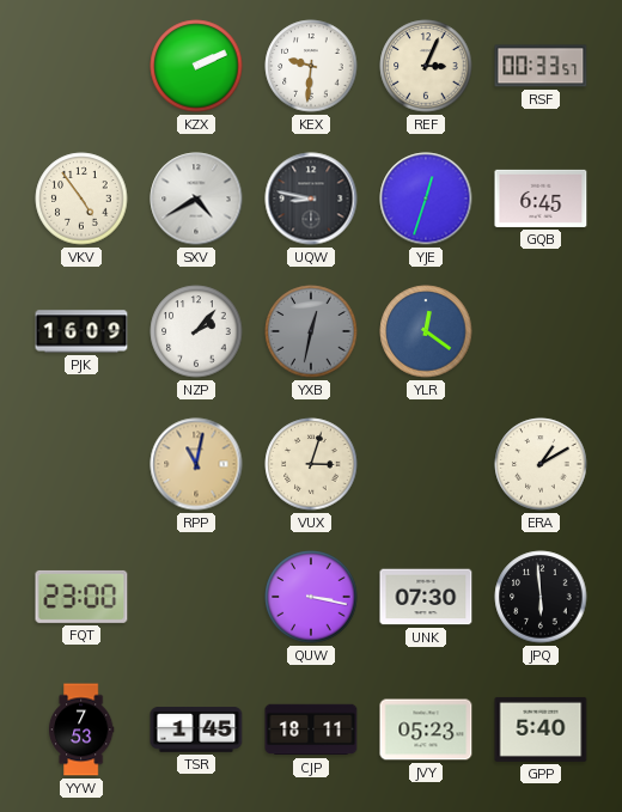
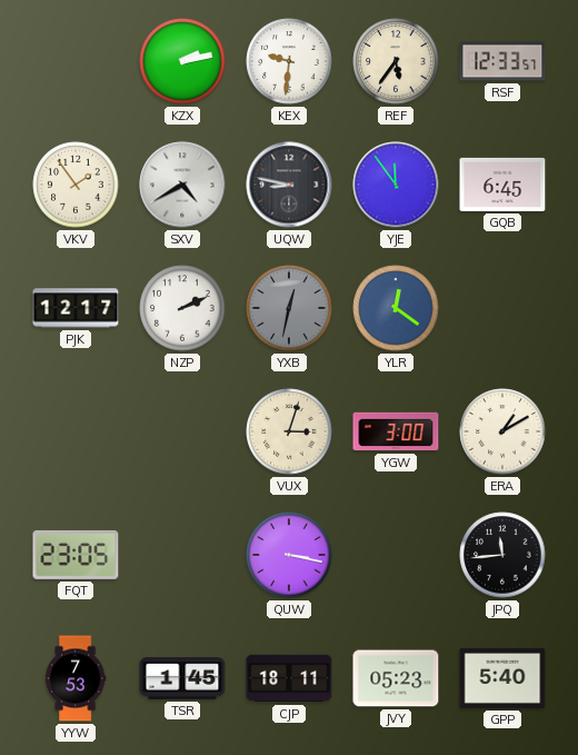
KZX: 2:11 -> 2:13 (182, 61)
REF: 3:04 -> 5:36 (396, 61)
RSF: 00:33 -> 12:33 (502, 61)
VKV: 4:54 -> 1:54 (76, 185)
YJE: 12:33 -> 11:54 (396, 185)
PJK: 16:09 -> 12:17 (76, 308)
NZP: 2:07 -> 2:11 (182, 308)
RPP: 11:02 -> none (196, 464)
YGW: none -> 3:00 (396, 431)
FQT: 23:00 -> 23:05 (76, 555)
UNK: 07:30 -> none (426, 597)
JPQ: 5:59 -> 11:44 (502, 555)
